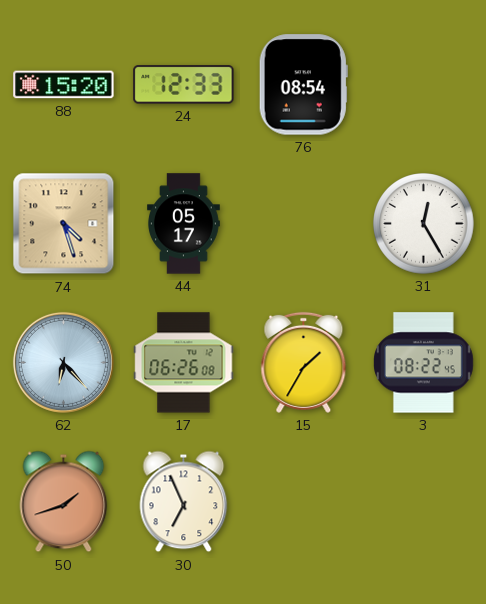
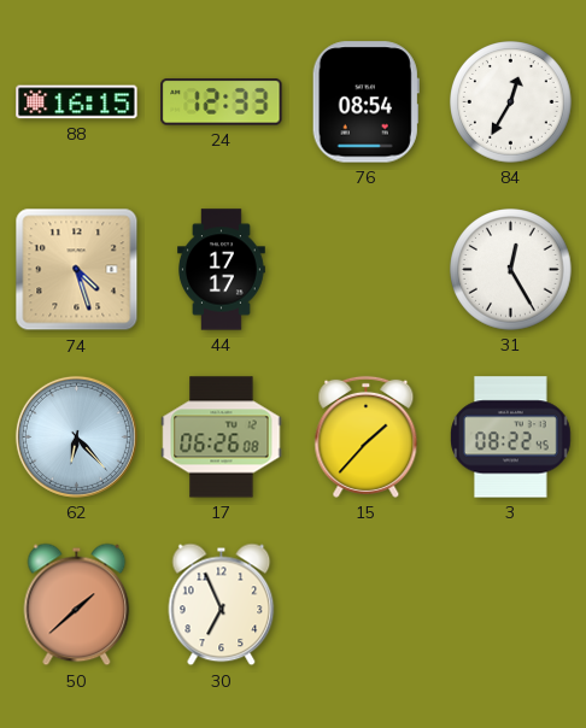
88: 15:20 -> 16:15 (77, 102)
84: none -> 12:35 (511, 102)
44: 05:17 -> 17:17 (222, 270)
15: 1:35 -> 1:37 (367, 436)
50: 1:42 -> 1:38 (77, 605)
